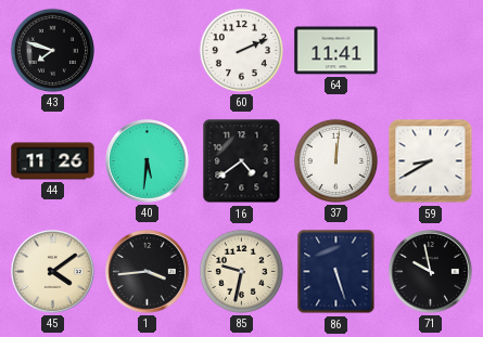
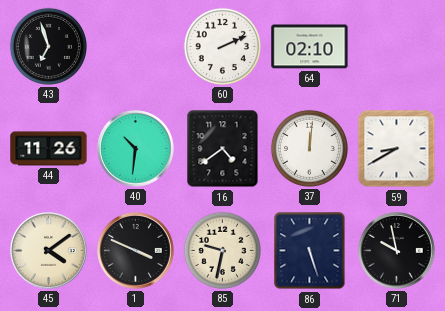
43: 7:48 -> 6:57 (48, 46)
64: 11:41 -> 02:10 (310, 47)
40: 5:31 -> 10:31 (136, 149)
1: 3:44 -> 3:49 (136, 251)
